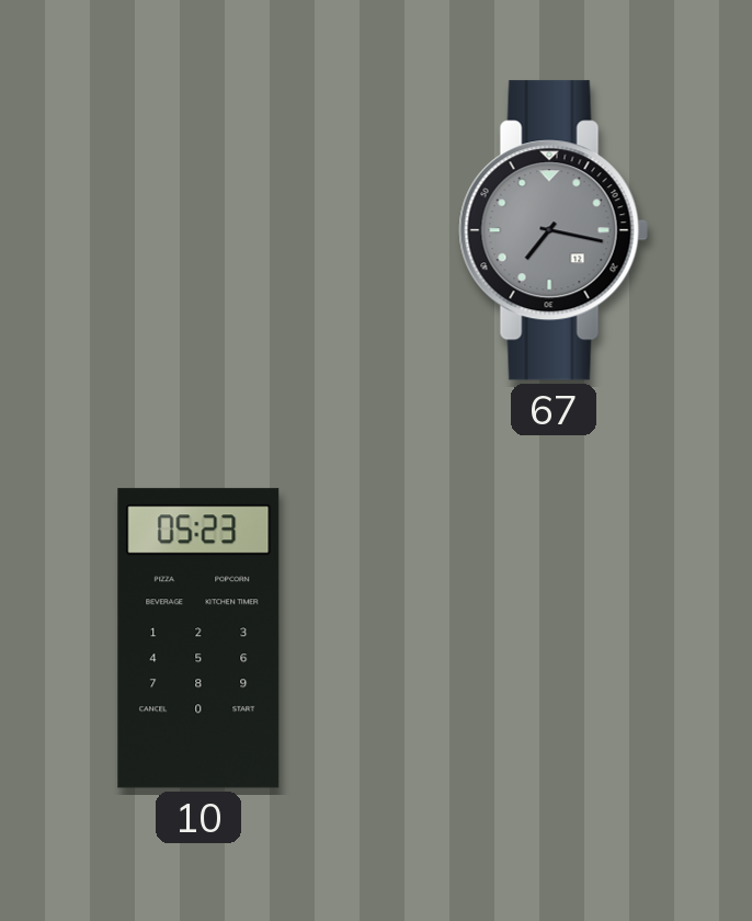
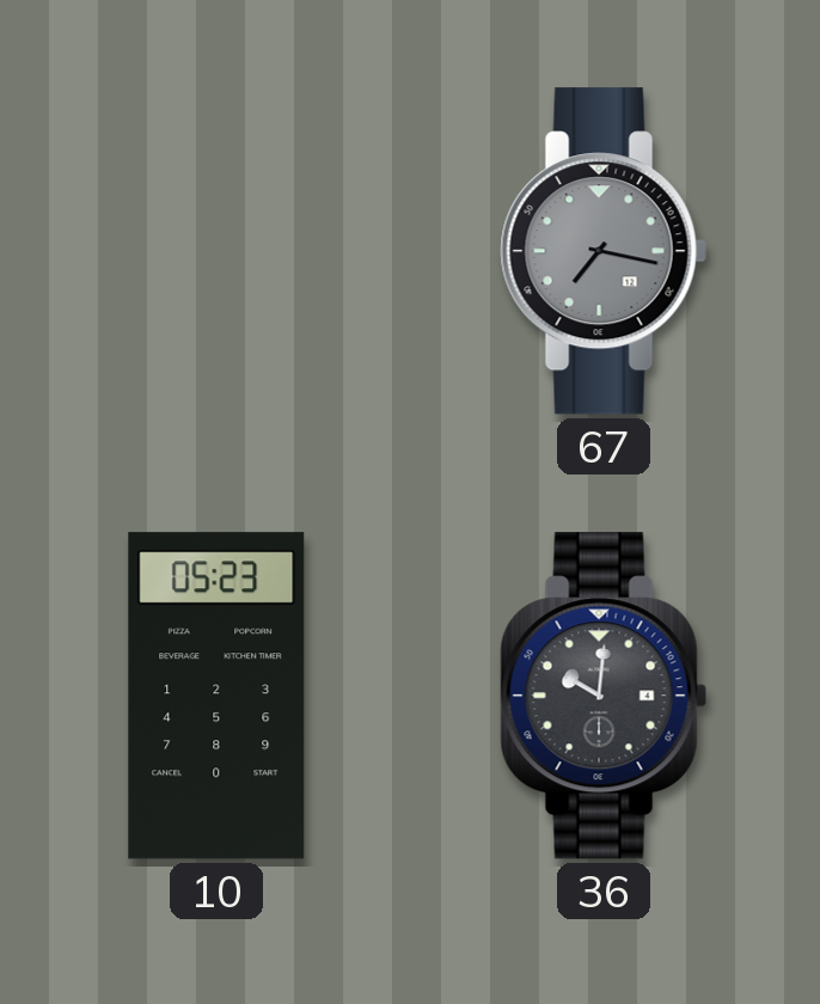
36: none -> 10:01 (604, 696)
